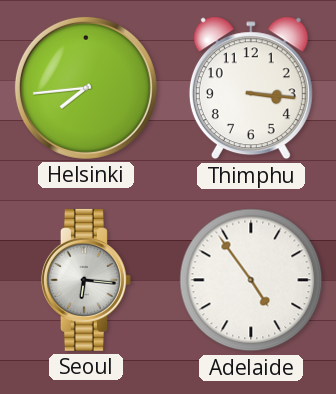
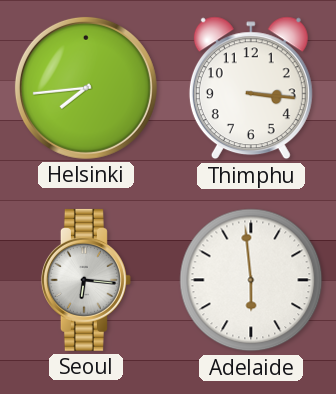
Adelaide: 4:54 -> 5:59 (251, 280)
